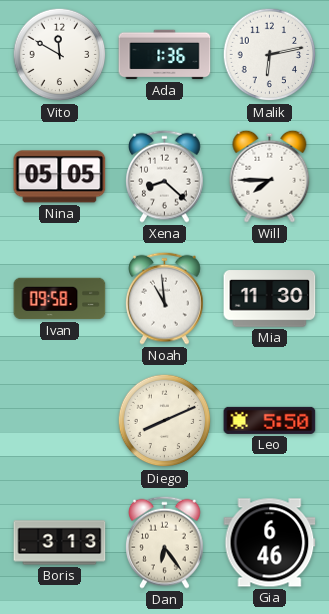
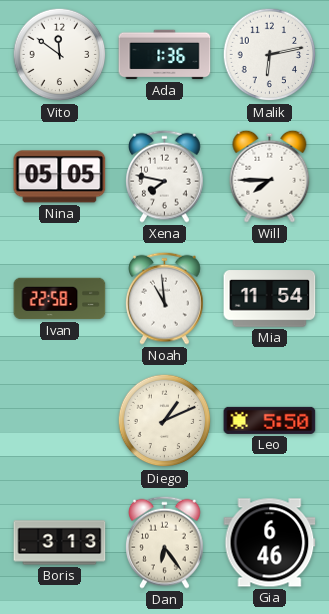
Vito: 11:50 -> 11:51 (60, 55)
Xena: 8:22 -> 7:47 (165, 176)
Ivan: 09:58 -> 22:58 (60, 299)
Mia: 11:30 -> 11:54 (270, 299)
Diego: 8:11 -> 1:11 (165, 421)
